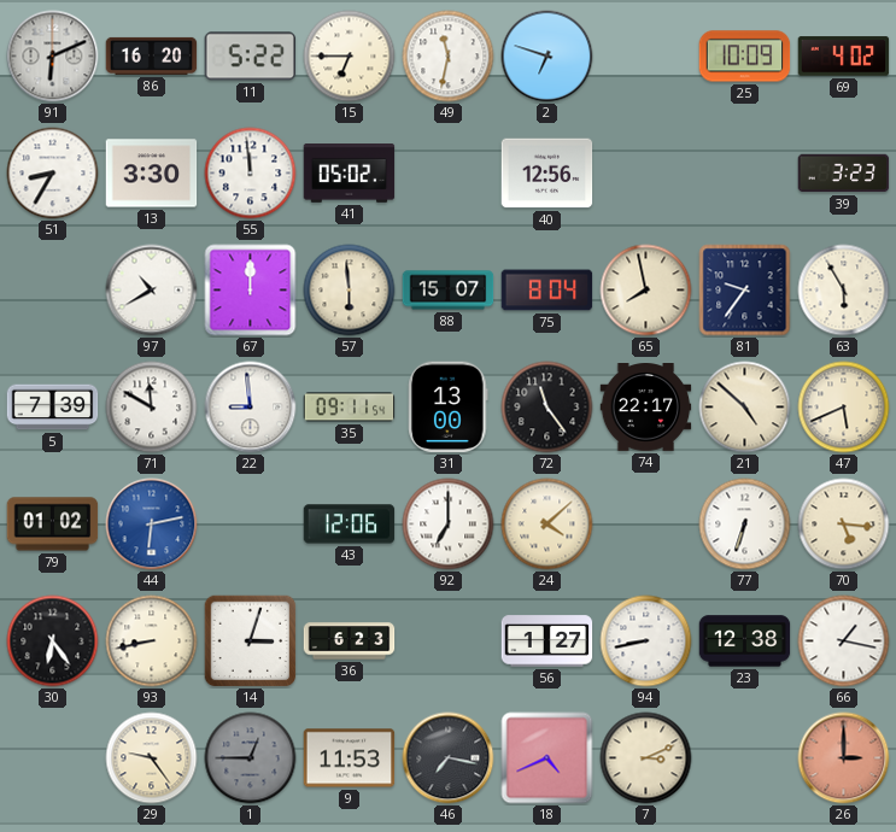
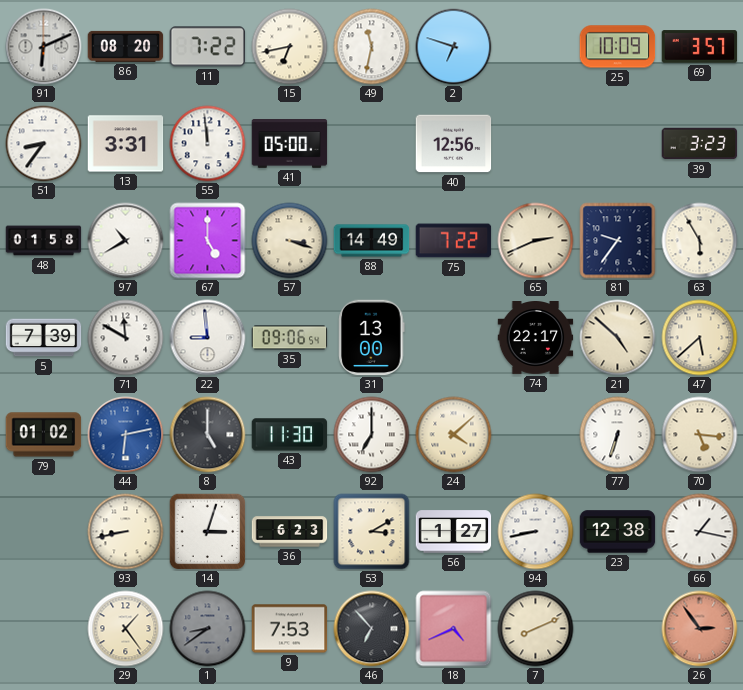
86: 16:20 -> 08:20 (126, 46)
11: 5:22 -> 7:22 (208, 47)
15: 6:45 -> 6:43 (290, 47)
69: 4:02 -> 3:57 (700, 47)
51: 8:35 -> 8:36 (44, 144)
13: 3:30 -> 3:31 (126, 144)
41: 05:02 -> 05:00 (290, 144)
48: none -> 01:58 (44, 241)
67: 12:00 -> 5:00 (208, 241)
57: 5:59 -> 3:18 (290, 241)
88: 15:07 -> 14:49 (372, 241)
75: 8:04 -> 7:22 (454, 241)
65: 7:58 -> 2:41 (536, 241)
35: 09:11 -> 09:06 (290, 338)
72: 11:24 -> none (547, 408)
47: 5:41 -> 5:38 (700, 338)
8: none -> 5:00 (208, 435)
43: 12:06 -> 11:30 (290, 435)
30: 6:24 -> none (53, 641)
53: none -> 3:10 (372, 532)
29: 9:24 -> 1:24 (126, 629)
1: 12:45 -> 8:39 (208, 629)
9: 11:53 -> 7:53 (290, 629)
46: 7:17 -> 6:53 (372, 629)
7: 3:11 -> 8:11 (536, 629)
26: 3:00 -> 2:54 (700, 629)
